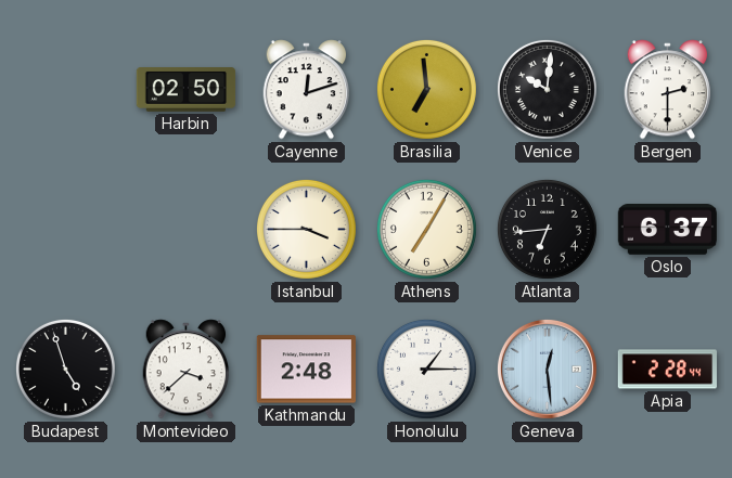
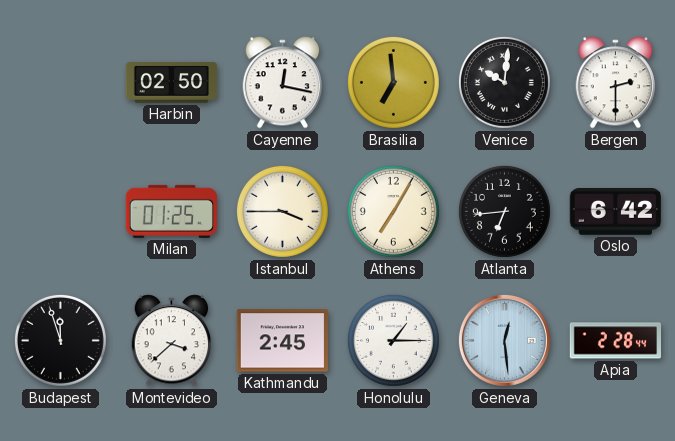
Cayenne: 12:12 -> 12:17 (283, 83)
Milan: none -> 01:25 (172, 211)
Oslo: 6:37 -> 6:42 (615, 212)
Budapest: 4:57 -> 11:57 (60, 340)
Kathmandu: 2:48 -> 2:45 (282, 341)
